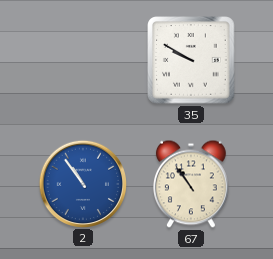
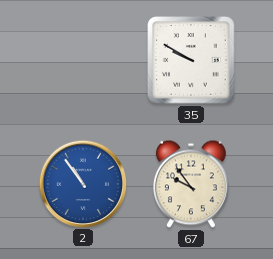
67: 10:54 -> 9:54 (191, 184)
